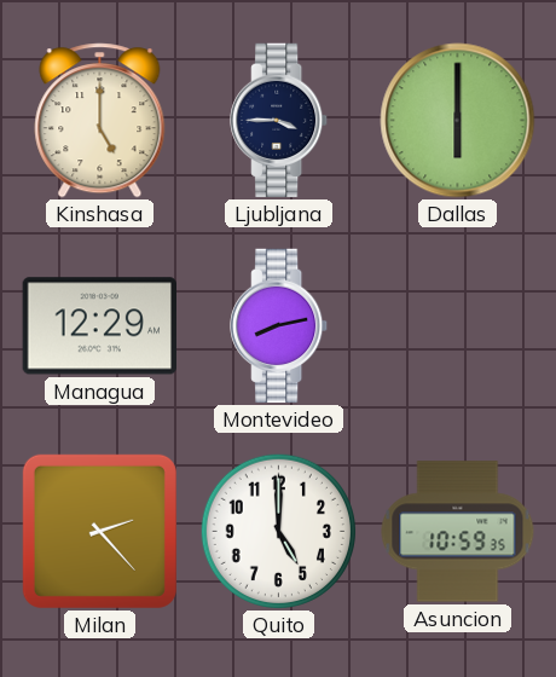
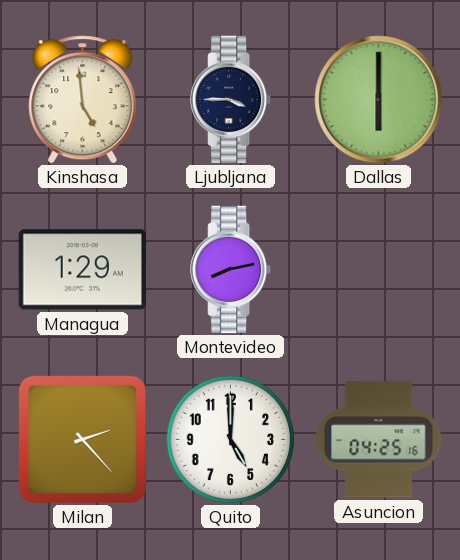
Kinshasa: 5:00 -> 4:59 (83, 100)
Managua: 12:29 -> 1:29 (82, 270)
Asuncion: 10:59 -> 04:25 (379, 440)
